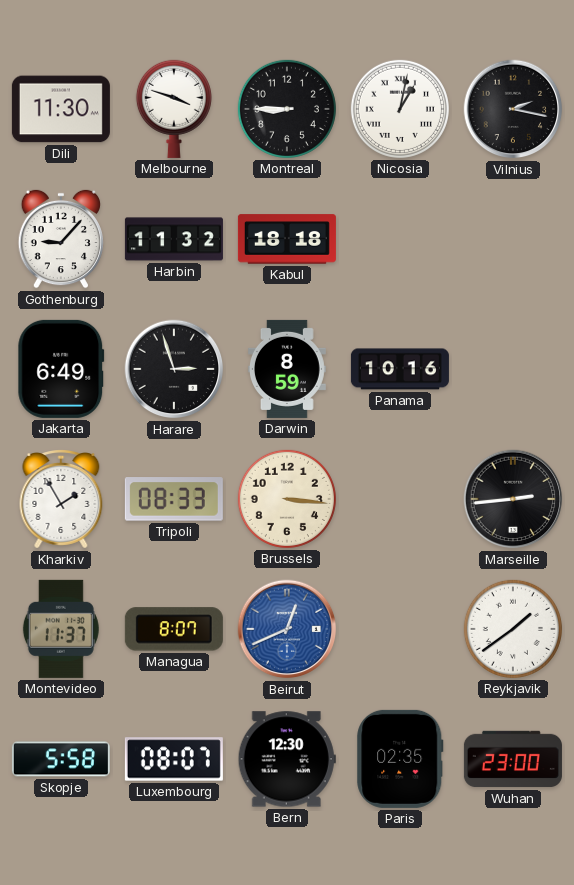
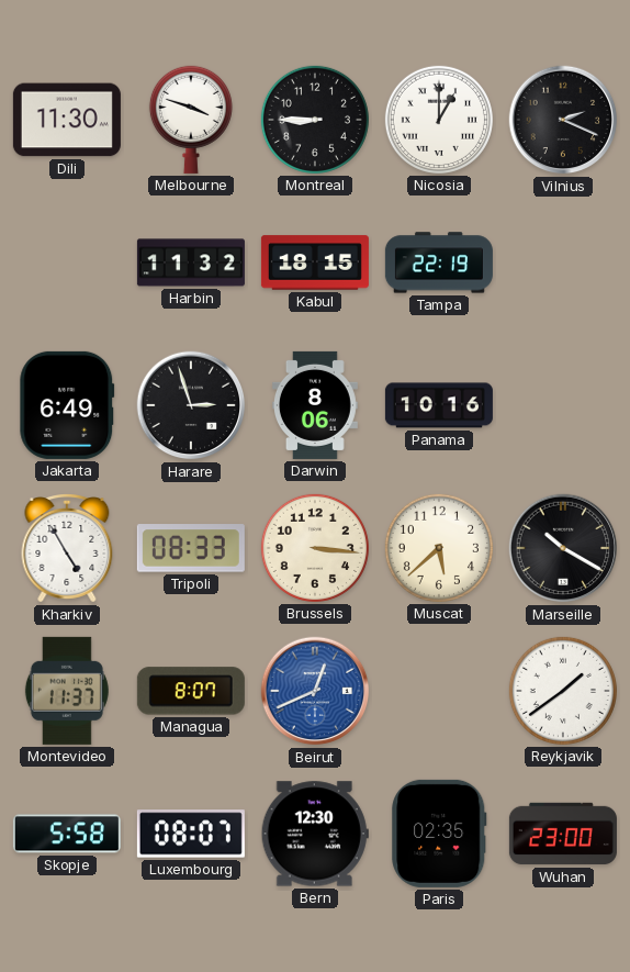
Nicosia: 1:02 -> 1:00 (439, 120)
Vilnius: 2:17 -> 2:19 (563, 120)
Gothenburg: 9:07 -> none (60, 239)
Kabul: 18:18 -> 18:15 (315, 262)
Tampa: none -> 22:19 (439, 262)
Darwin: 8:59 -> 8:06 (315, 405)
Kharkiv: 1:55 -> 4:55 (67, 549)
Muscat: none -> 5:38 (439, 548)
Marseille: 2:44 -> 10:20 (563, 548)
